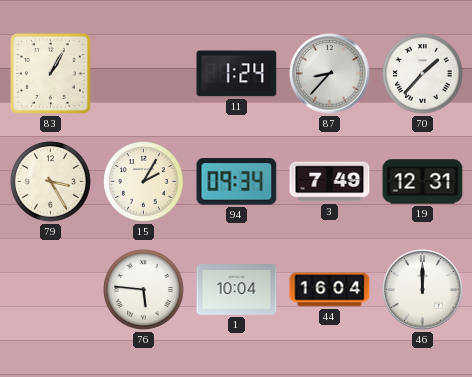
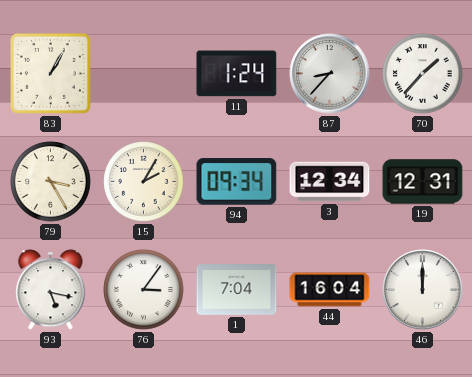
3: 7:49 -> 12:34 (330, 182)
93: none -> 5:17 (51, 290)
76: 5:46 -> 3:06 (144, 290)
1: 10:04 -> 7:04 (237, 290)
